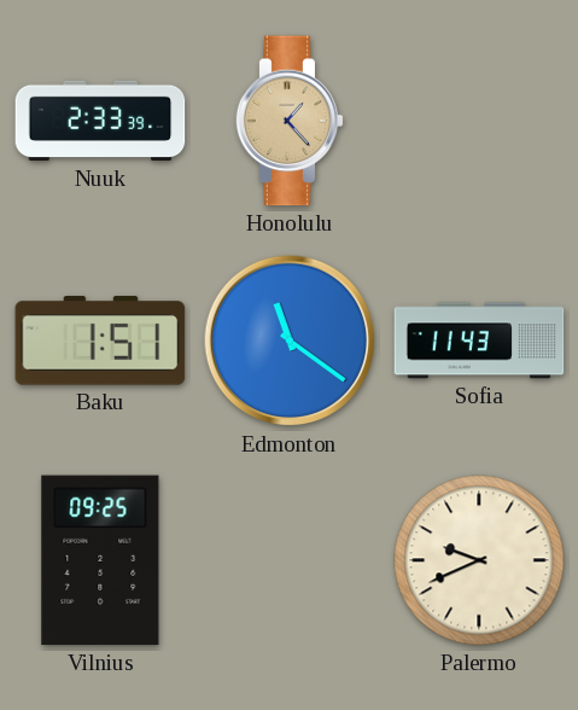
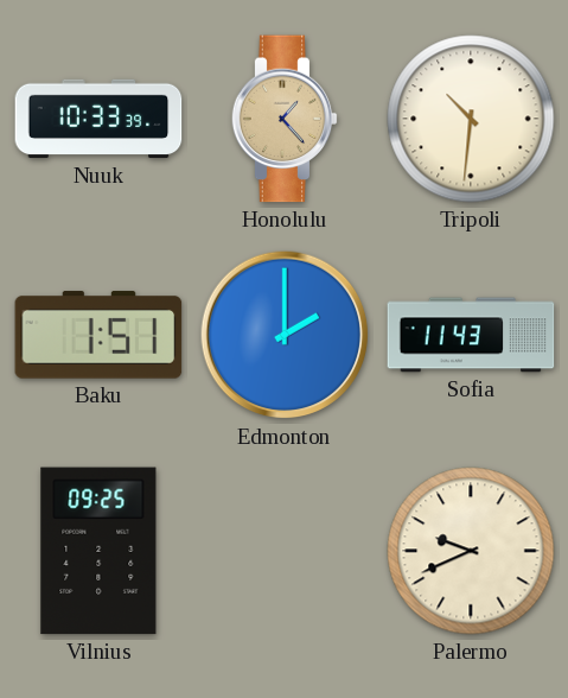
Nuuk: 2:33 -> 10:33 (98, 119)
Tripoli: none -> 10:31 (471, 119)
Edmonton: 11:21 -> 2:00 (285, 335)
